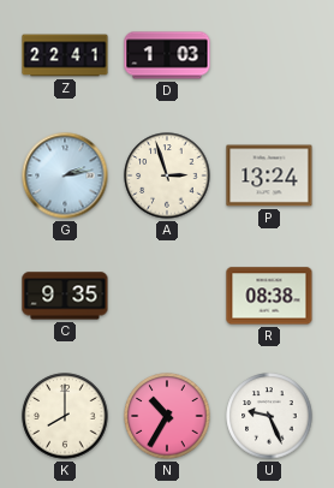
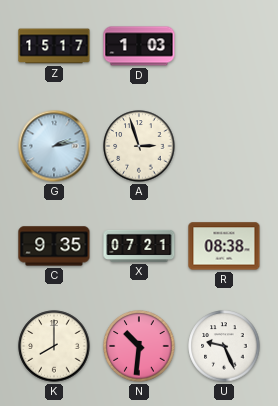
Z: 22:41 -> 15:17 (54, 46)
P: 13:24 -> none (269, 175)
X: none -> 07:21 (139, 246)
N: 10:35 -> 10:31 (139, 346)
